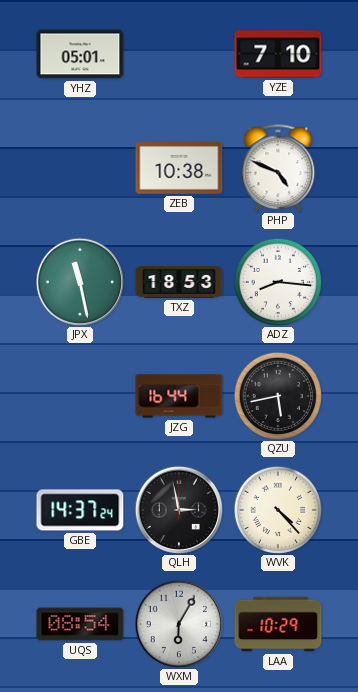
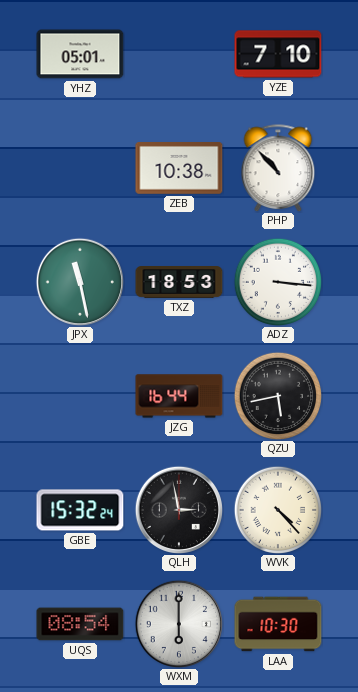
PHP: 4:49 -> 10:53 (278, 168)
ADZ: 8:16 -> 3:16 (278, 282)
GBE: 14:37 -> 15:32 (80, 510)
WXM: 6:05 -> 6:00 (178, 623)
LAA: 10:29 -> 10:30 (278, 624)
